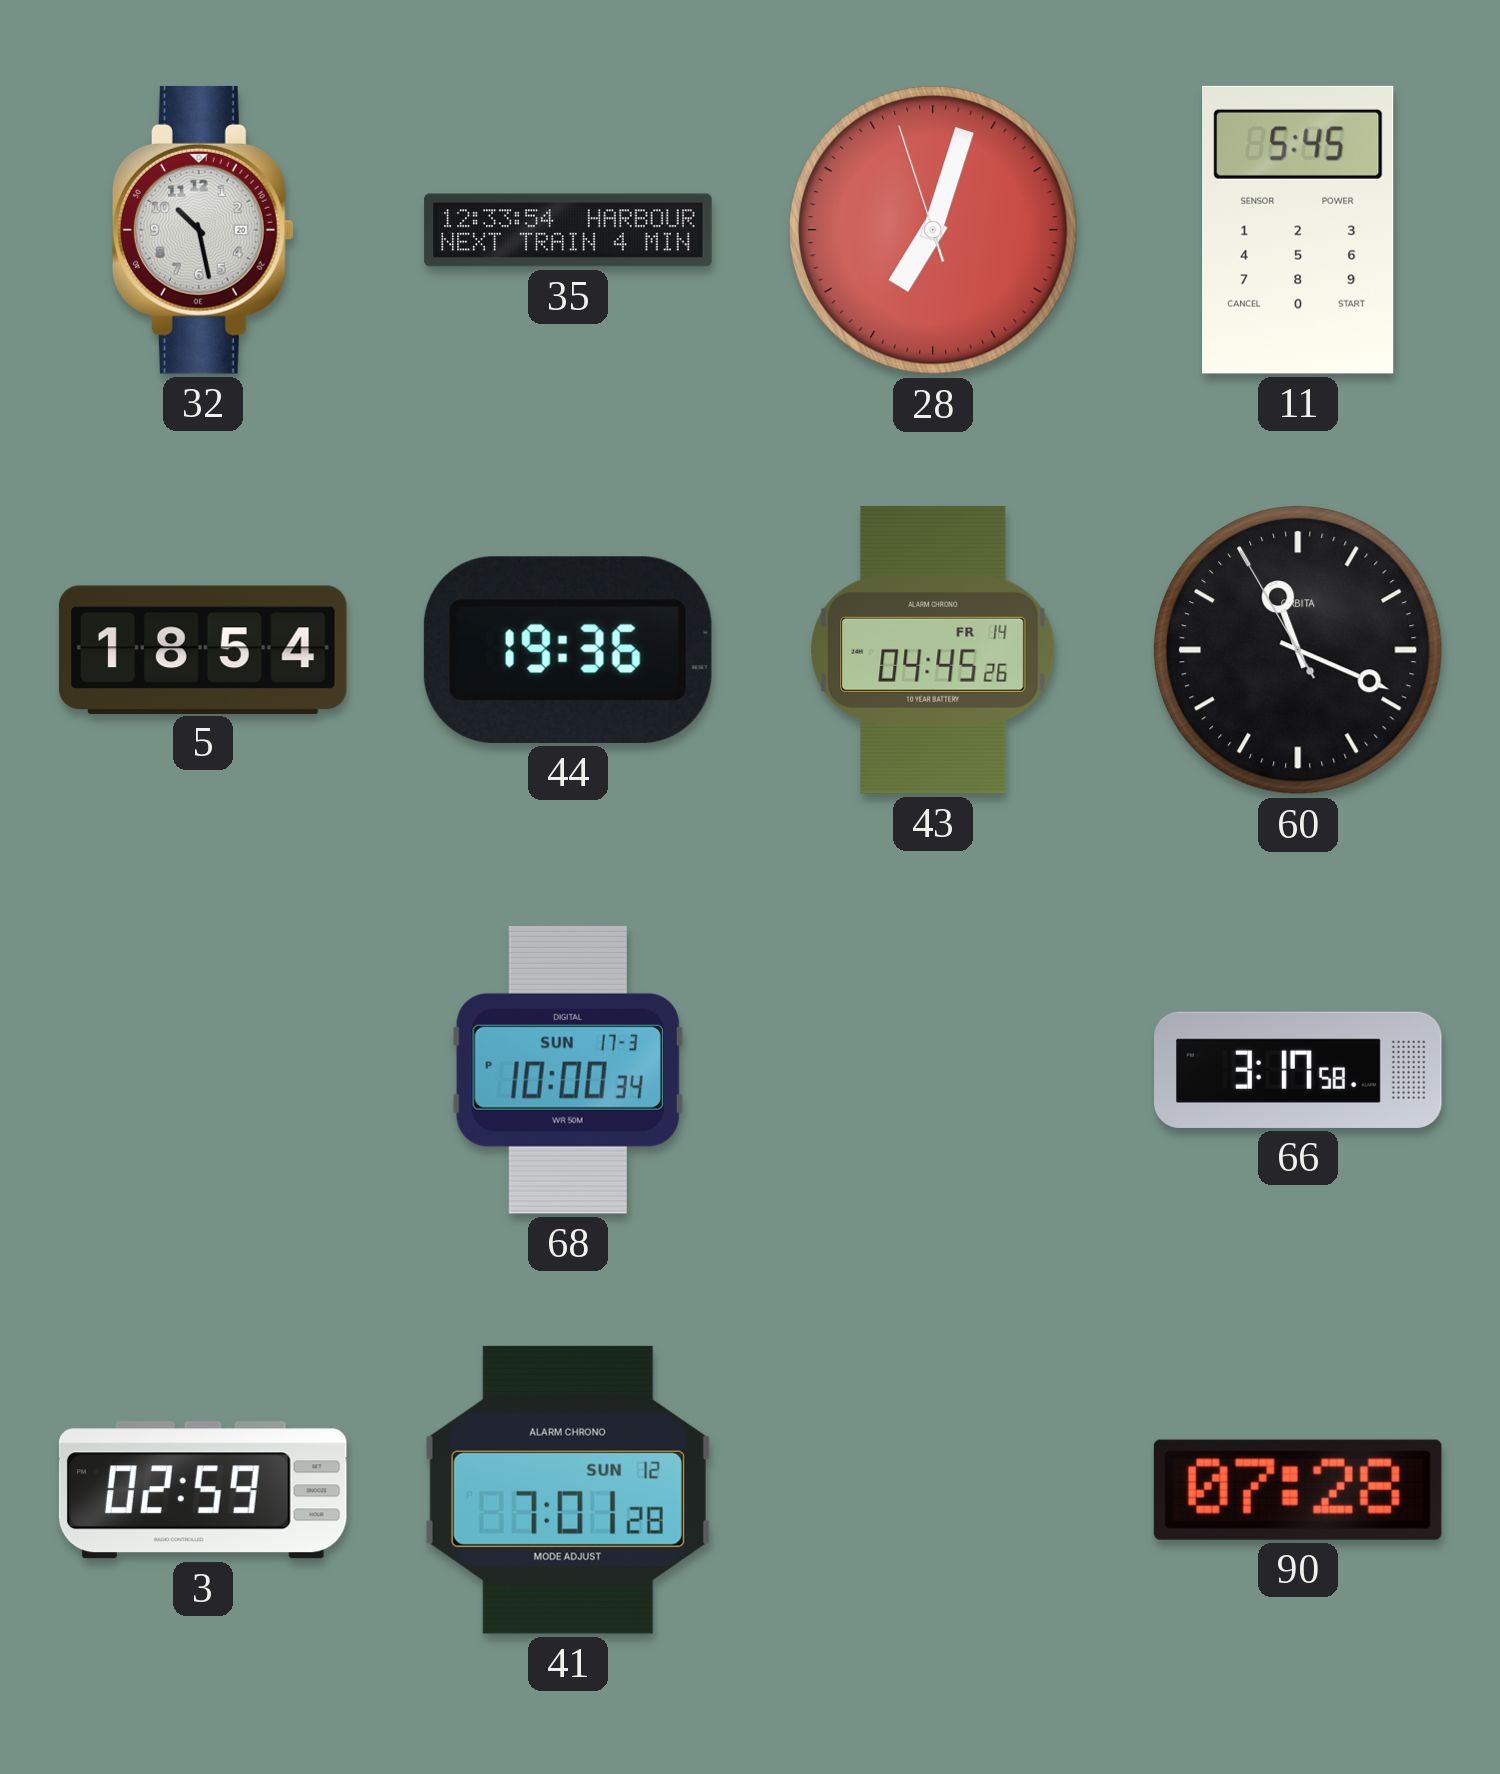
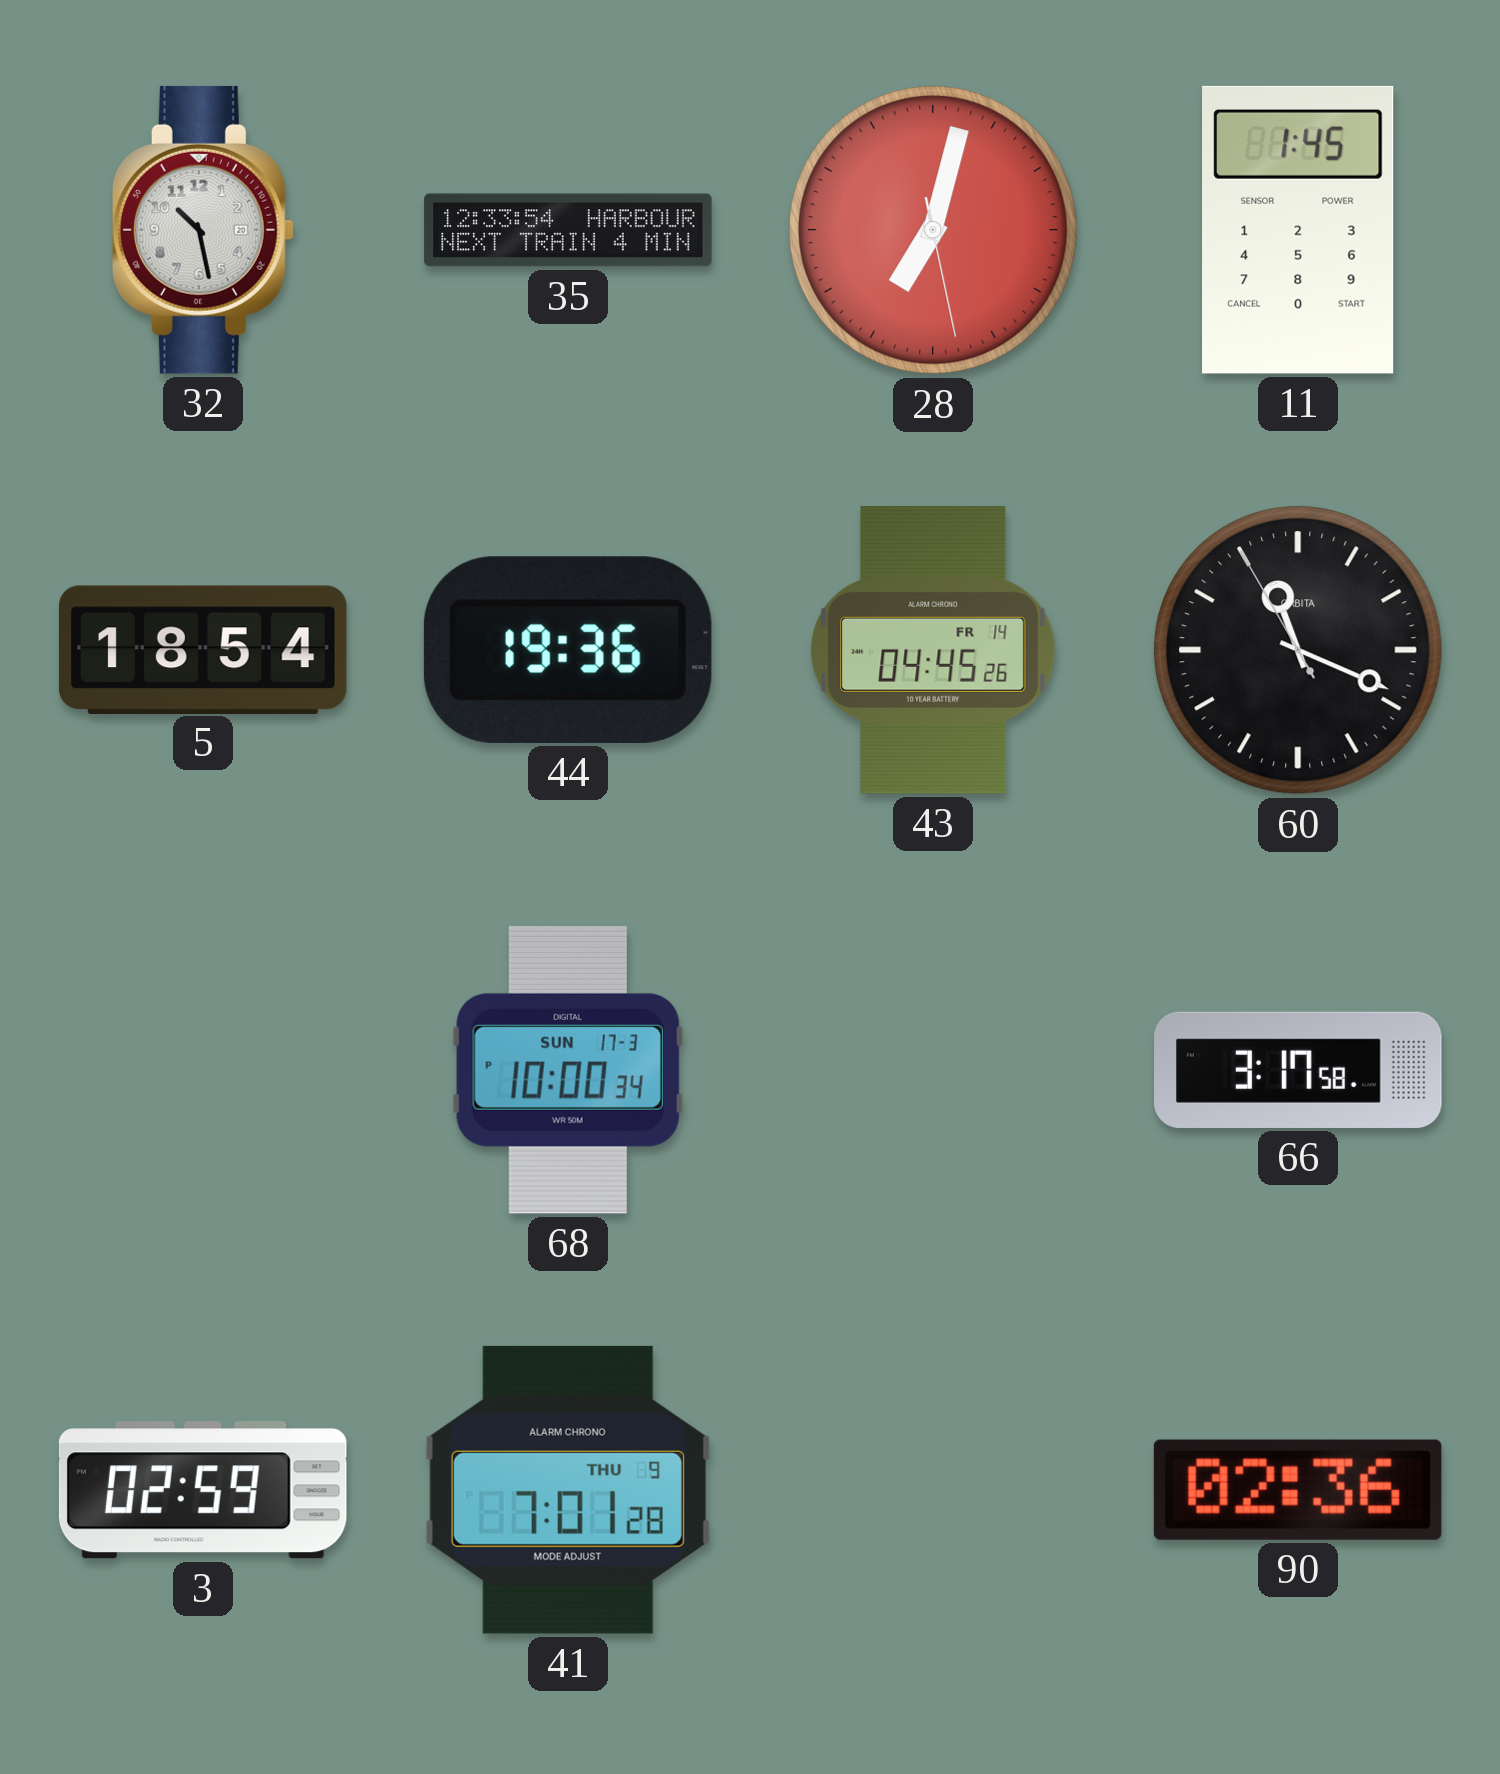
28: 7:02:57 -> 7:02:28 (934, 231)
11: 5:45 -> 1:45 (1298, 230)
41 date: SUN 12 -> THU 9 (568, 1490)
90: 07:28 -> 02:36 (1298, 1490)
